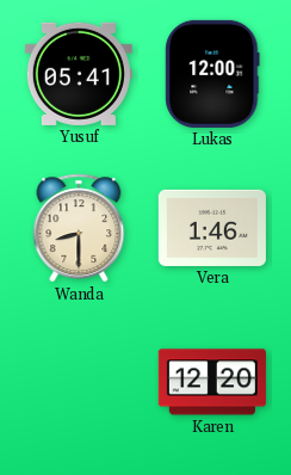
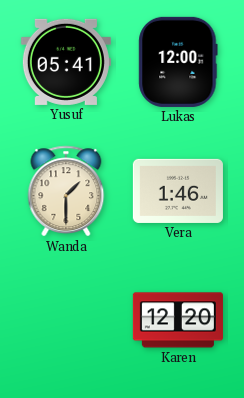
Wanda: 8:30 -> 1:30 (66, 191)
